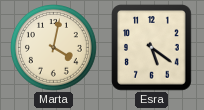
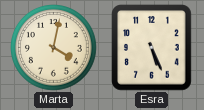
Esra: 5:21 -> 5:26 (152, 48)
